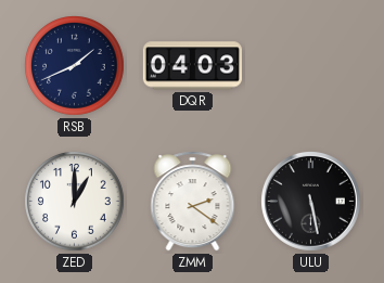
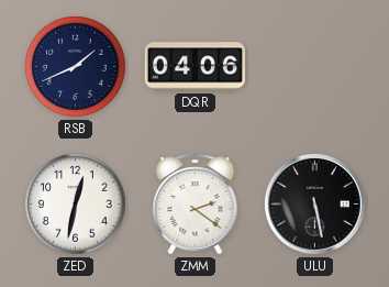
DQR: 04:03 -> 04:06 (194, 67)
ZED: 1:00 -> 12:32 (76, 205)
